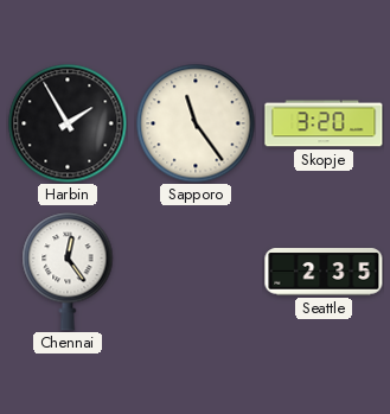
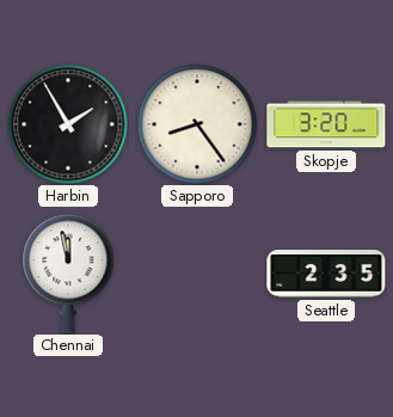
Sapporo: 11:24 -> 8:24 (197, 124)
Chennai: 12:24 -> 11:58 (68, 274)
